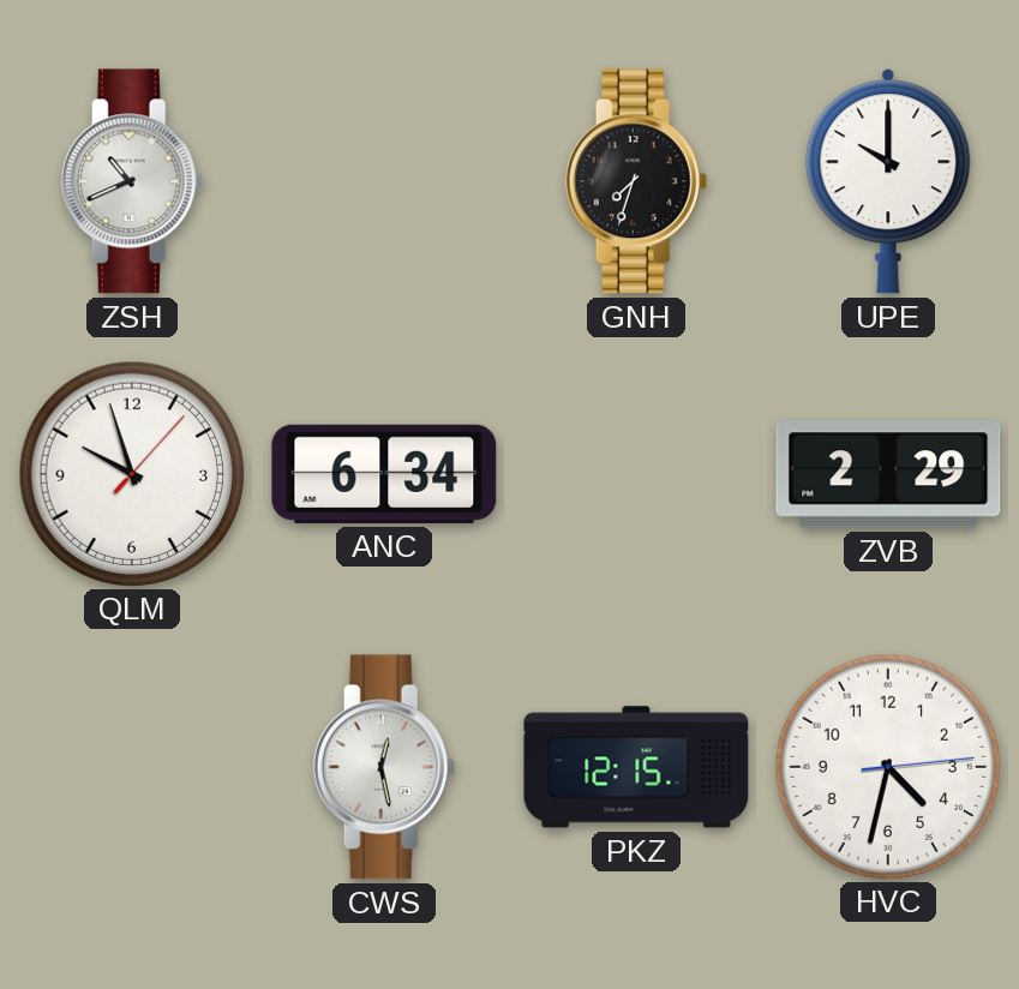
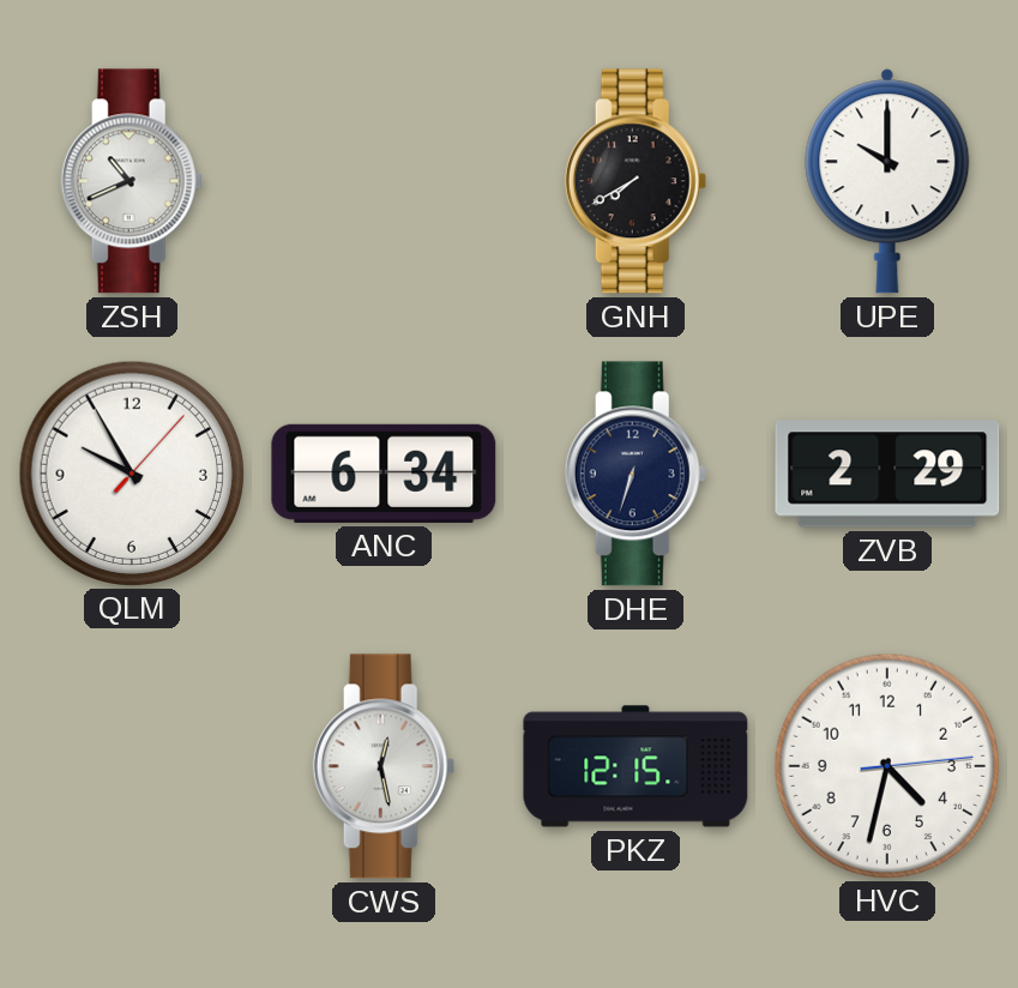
GNH: 7:33 -> 7:40 (636, 181)
QLM: 9:57 -> 9:55 (131, 472)
DHE: none -> 6:33 (636, 474)
